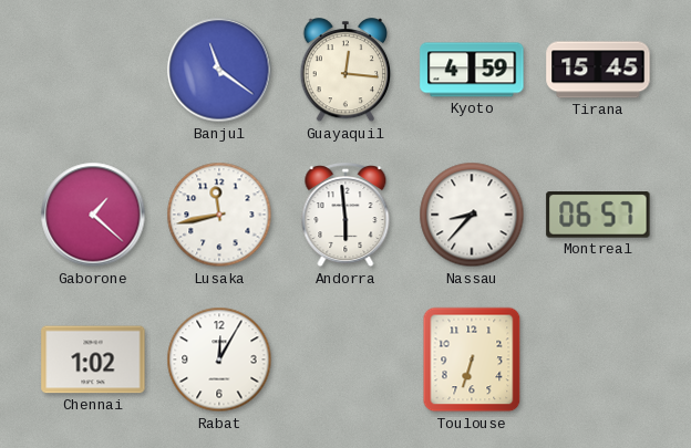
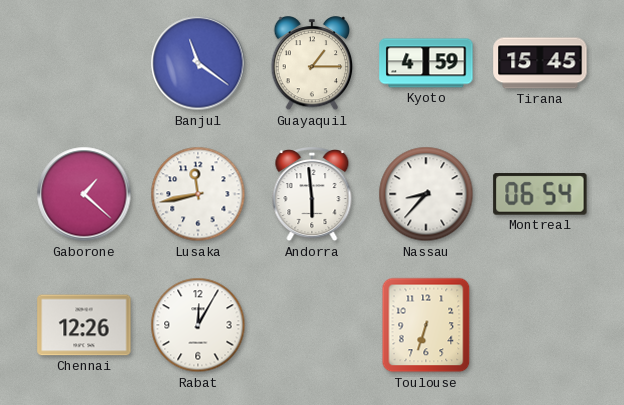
Guayaquil: 12:16 -> 1:15 (312, 64)
Montreal: 06:57 -> 06:54 (540, 194)
Chennai: 1:02 -> 12:26 (84, 325)
